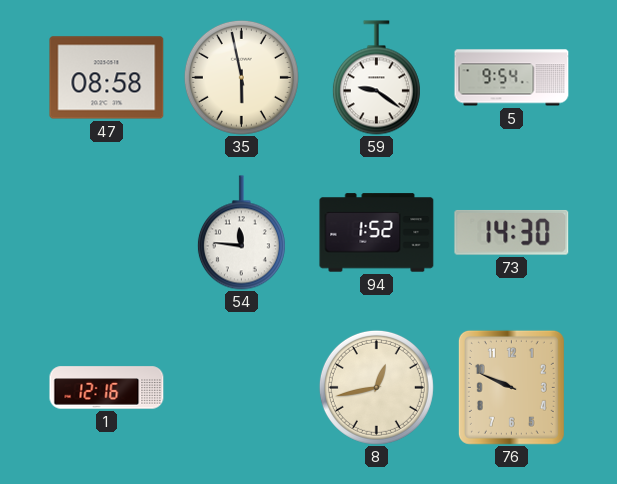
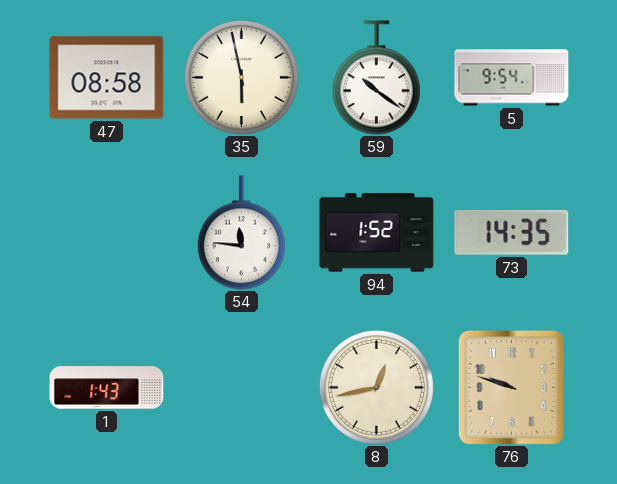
59: 9:21 -> 10:21 (376, 78)
73: 14:30 -> 14:35 (512, 232)
1: 12:16 -> 1:43 (107, 388)
76: 9:49 -> 9:48 (511, 387)
